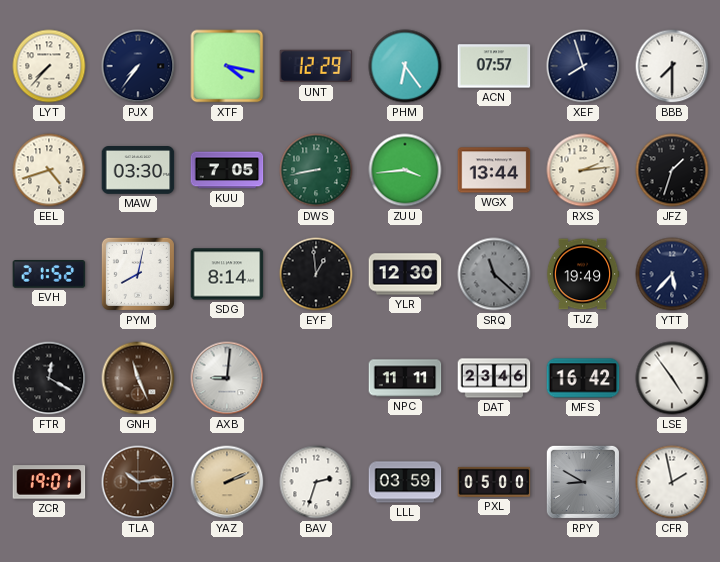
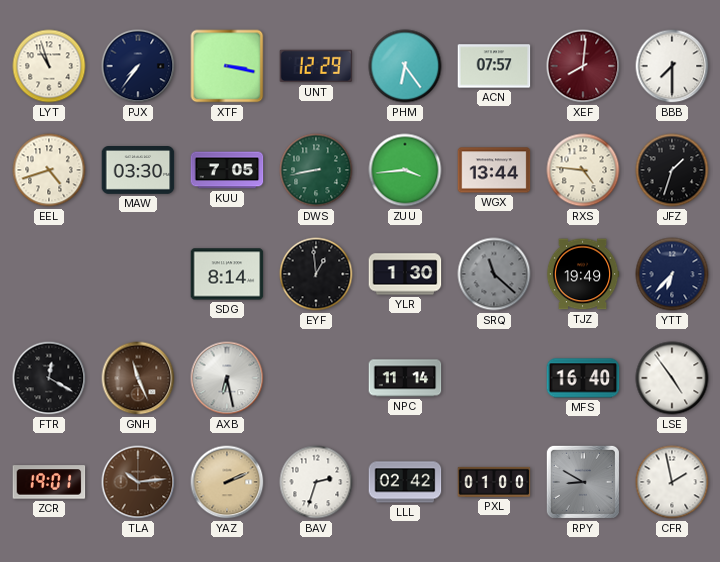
LYT: 7:37 -> 10:57 (49, 66)
XTF: 4:17 -> 3:17 (227, 66)
XEF: 7:57 -> 8:01 (583, 66)
XEF dial: navy -> burgundy (583, 66)
RXS: 2:14 -> 4:46 (583, 170)
EVH: 21:52 -> none (49, 274)
PYM: 8:02 -> none (138, 274)
YLR: 12:30 -> 1:30 (405, 274)
YTT: 5:37 -> 6:37 (672, 274)
AXB: 9:01 -> 6:28 (227, 378)
NPC: 11:11 -> 11:14 (405, 378)
DAT: 23:46 -> none (494, 378)
MFS: 16:42 -> 16:40 (583, 378)
LLL: 03:59 -> 02:42 (405, 482)
PXL: 05:00 -> 01:00 (494, 482)
